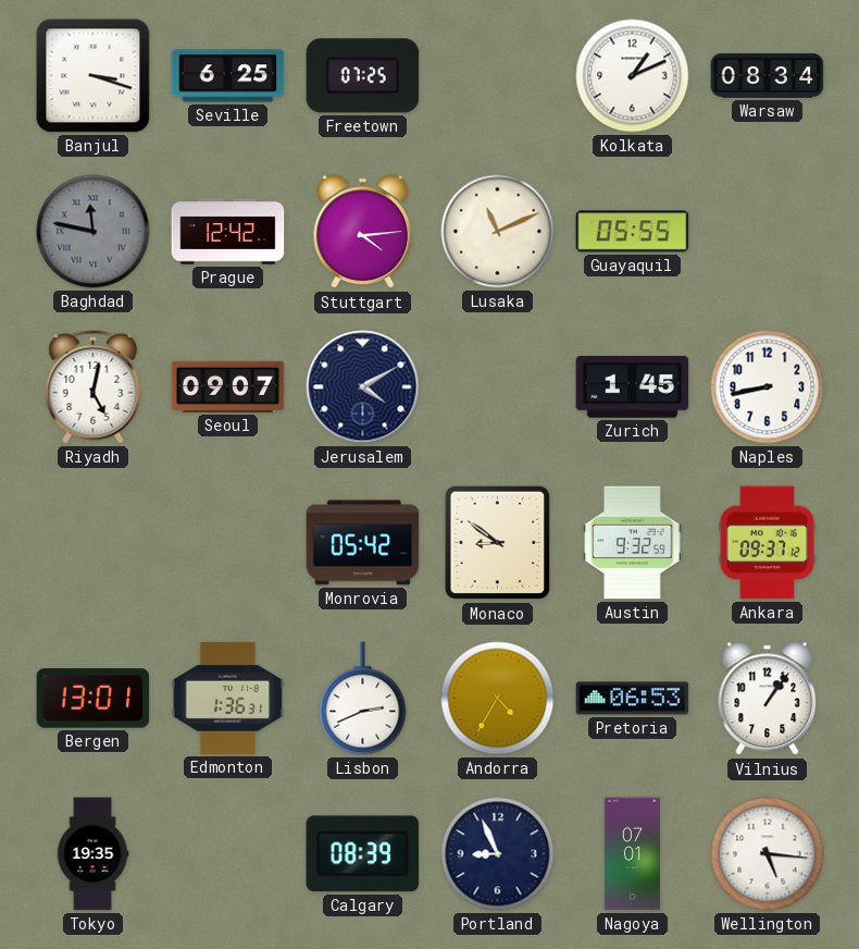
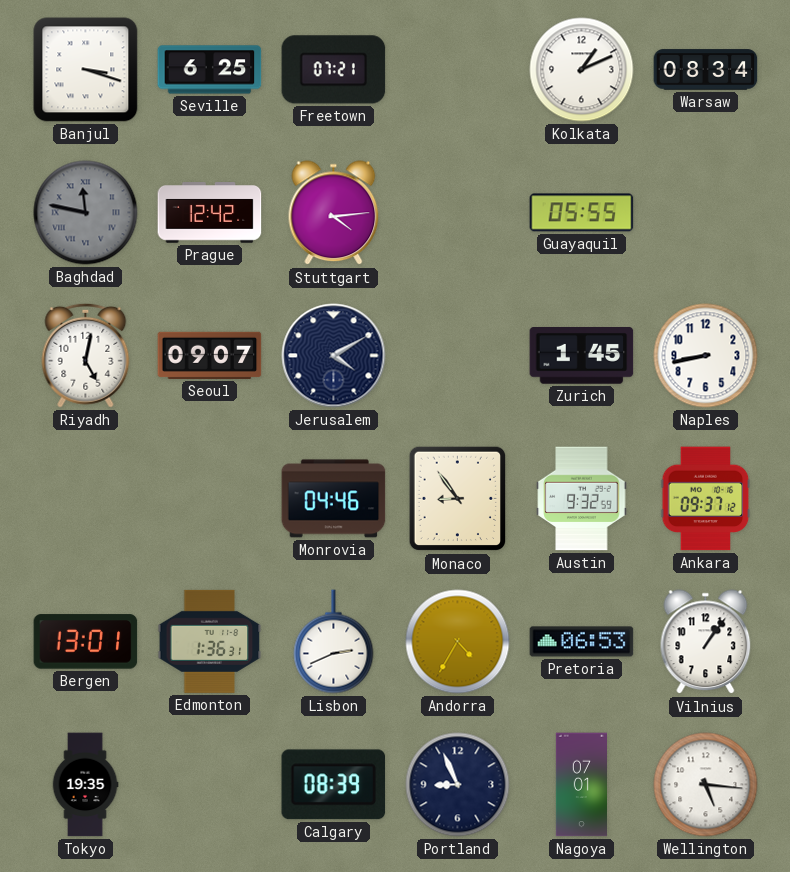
Freetown: 07:25 -> 07:21 (334, 70)
Lusaka: 11:11 -> none (498, 232)
Monrovia: 05:42 -> 04:46 (334, 499)
Monaco: 8:51 -> 8:54 (458, 499)
